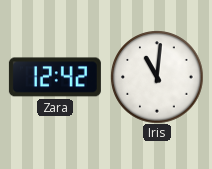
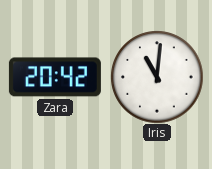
Zara: 12:42 -> 20:42 (55, 77)
